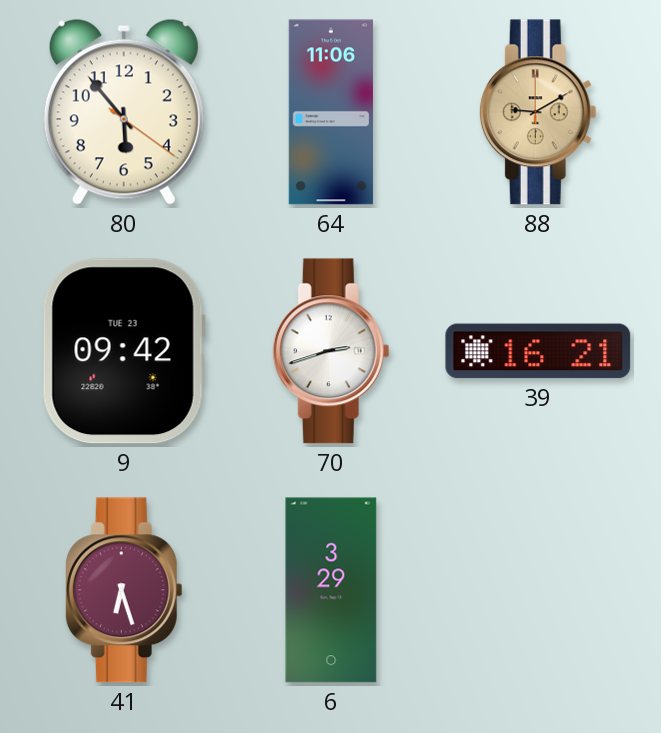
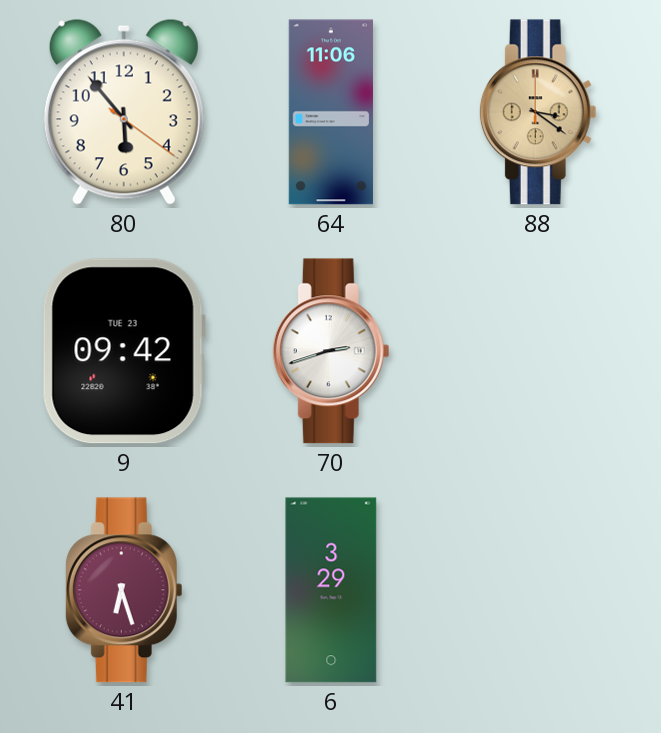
88: 9:10 -> 3:21 (538, 112)
39: 16:21 -> none (538, 351)
